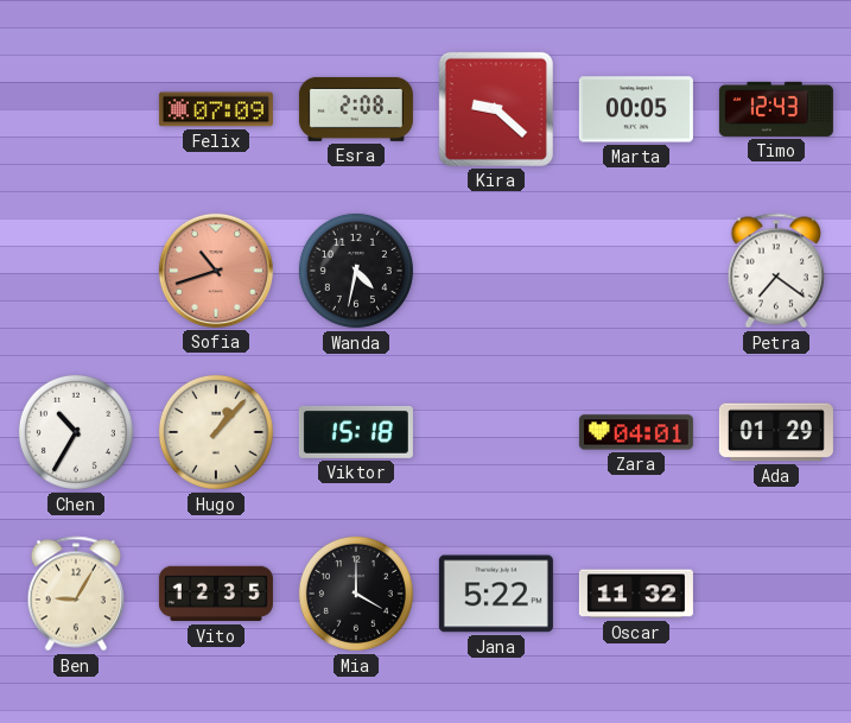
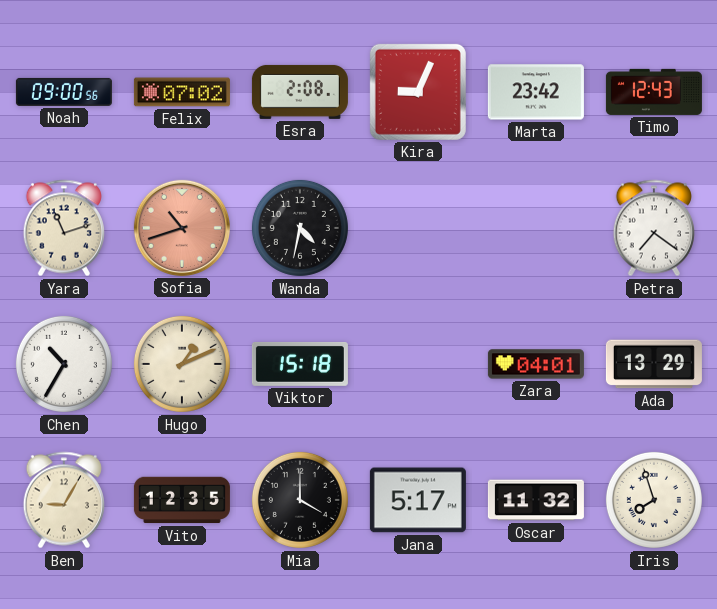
Noah: none -> 09:00 (64, 92)
Felix: 07:09 -> 07:02 (182, 92)
Kira: 9:22 -> 9:04 (418, 92)
Marta: 00:05 -> 23:42 (536, 92)
Yara: none -> 11:12 (64, 228)
Hugo: 1:07 -> 1:11 (182, 364)
Ada: 01:29 -> 13:29 (654, 364)
Jana: 5:22 -> 5:17 (418, 500)
Iris: none -> 7:57 (654, 500)
